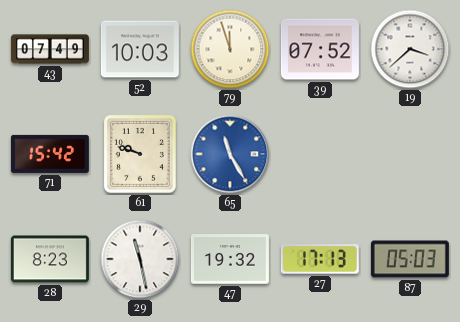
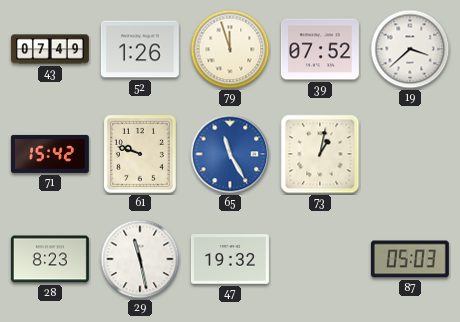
52: 10:03 -> 1:26 (140, 49)
73: none -> 1:02 (320, 154)
27: 17:13 -> none (320, 259)
